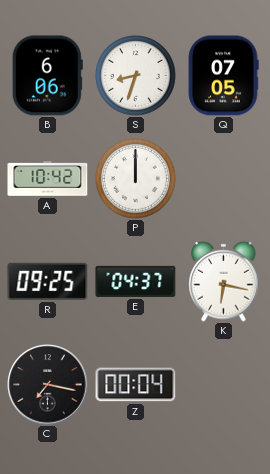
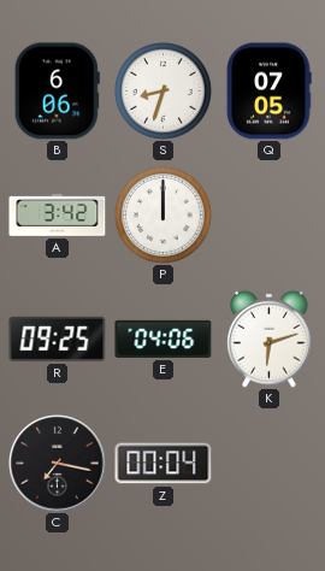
A: 10:42 -> 3:42 (58, 216)
E: 04:37 -> 04:06 (164, 339)
K: 6:17 -> 6:12 (270, 339)
